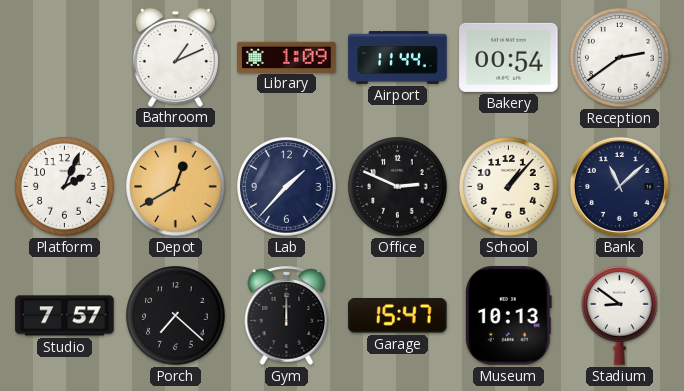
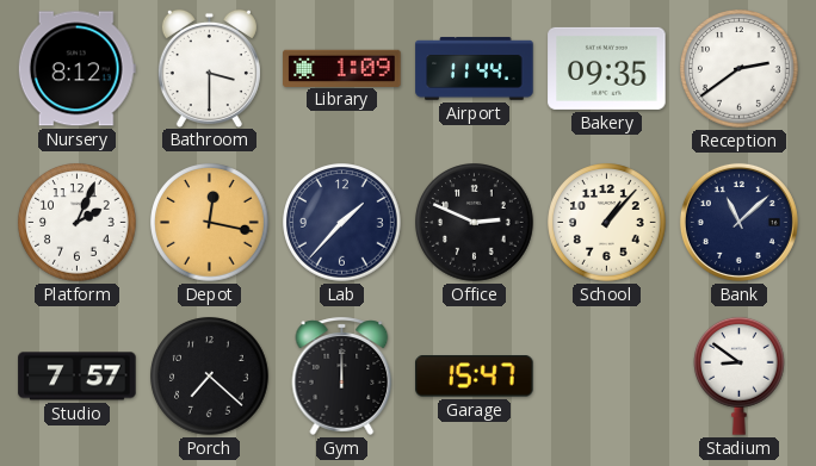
Nursery: none -> 8:12 (76, 69)
Bathroom: 1:11 -> 3:30 (209, 68)
Bakery: 00:54 -> 09:35 (607, 68)
Depot: 12:40 -> 12:17 (210, 223)
Museum: 10:13 -> none (508, 316)
